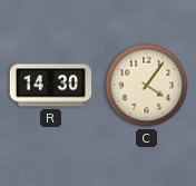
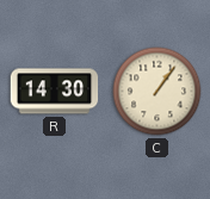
C: 4:06 -> 1:06 (157, 92)
